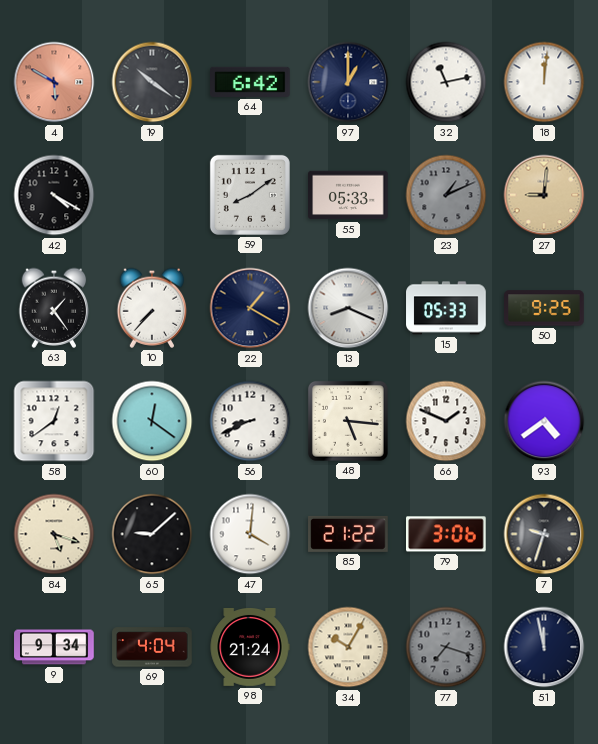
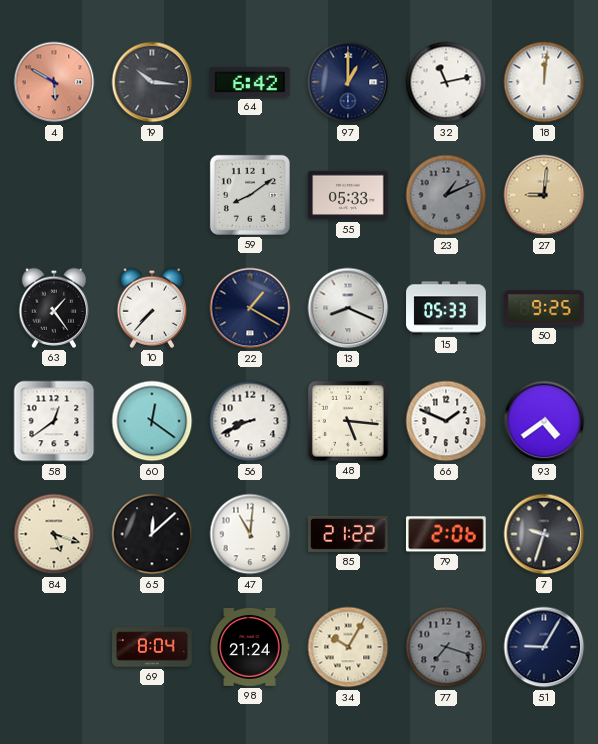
19: 10:21 -> 10:16 (152, 82)
42: 4:20 -> none (54, 195)
65: 9:08 -> 12:08 (152, 534)
47: 4:01 -> 11:01 (250, 534)
79: 3:06 -> 2:06 (447, 534)
9: 9:34 -> none (54, 647)
69: 4:04 -> 8:04 (152, 647)
51: 11:58 -> 9:05 (544, 647)
